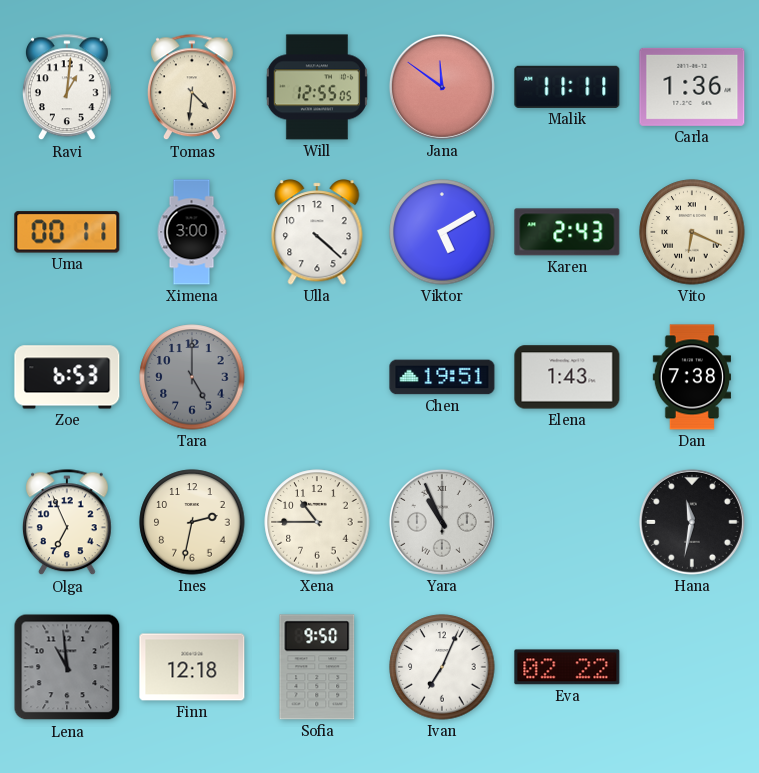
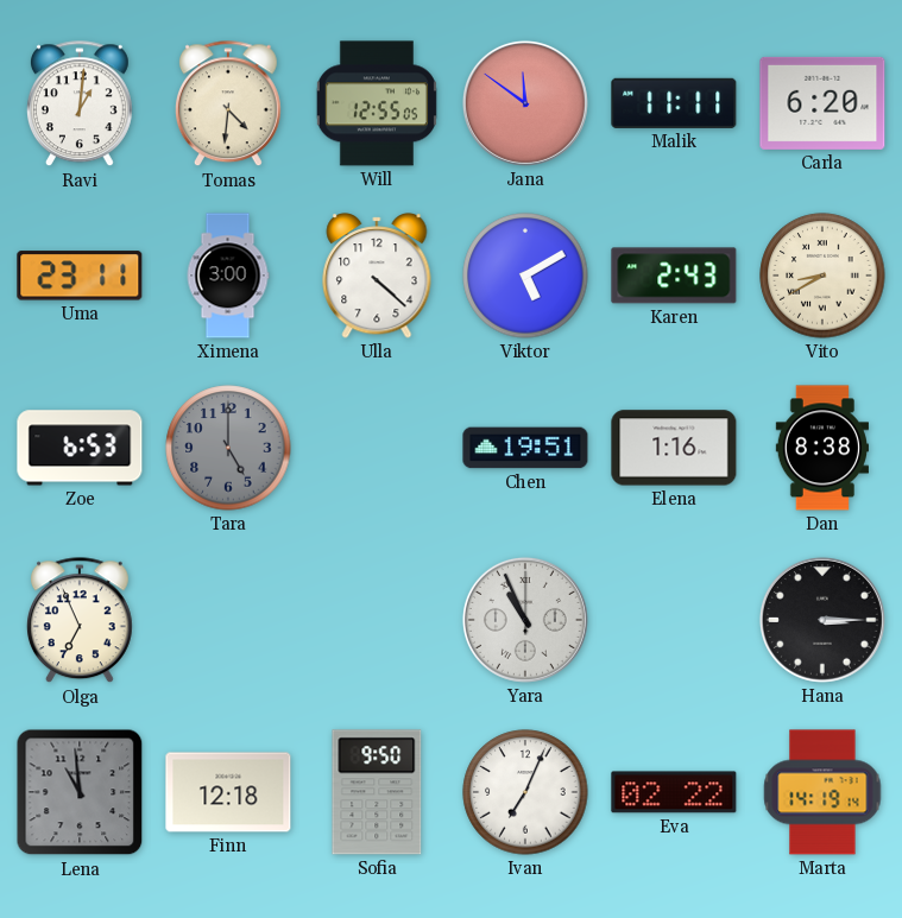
Carla: 1:36 -> 6:20 (822, 103)
Uma: 00:11 -> 23:11 (80, 276)
Vito: 6:19 -> 8:40 (822, 276)
Elena: 1:43 -> 1:16 (674, 448)
Dan: 7:38 -> 8:38 (821, 448)
Ines: 2:32 -> none (192, 522)
Xena: 10:45 -> none (317, 522)
Hana: 11:32 -> 3:15 (822, 620)
Marta: none -> 14:19 (822, 792)
